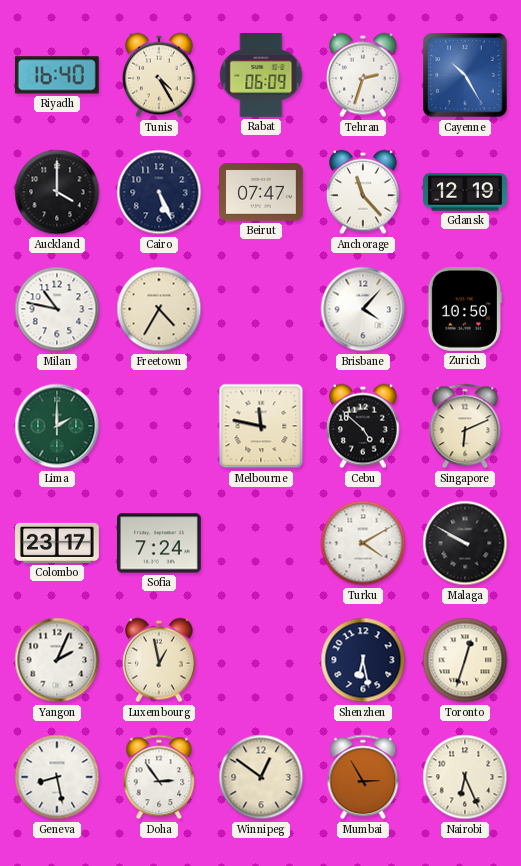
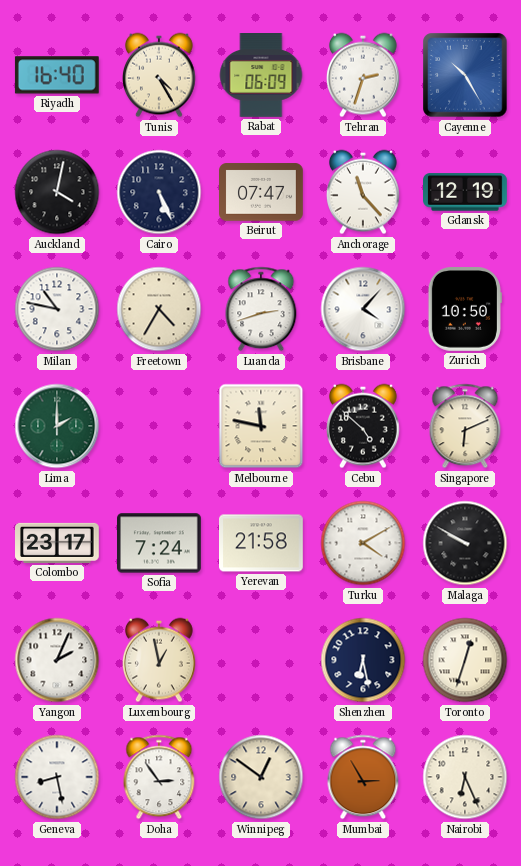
Auckland: 4:00 -> 4:02 (57, 192)
Luanda: none -> 2:42 (261, 309)
Yerevan: none -> 21:58 (262, 543)
